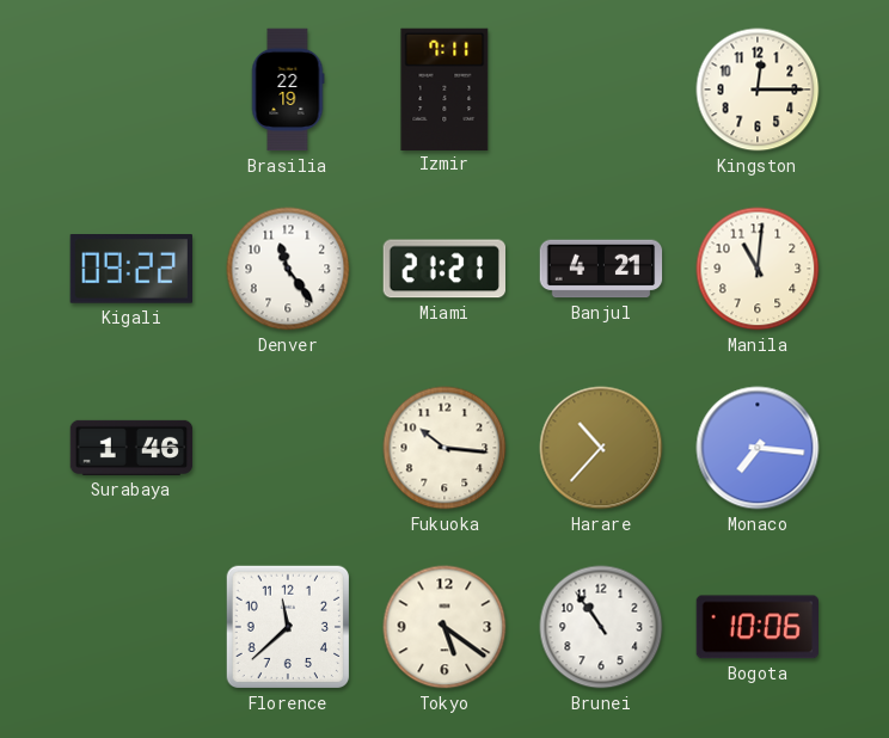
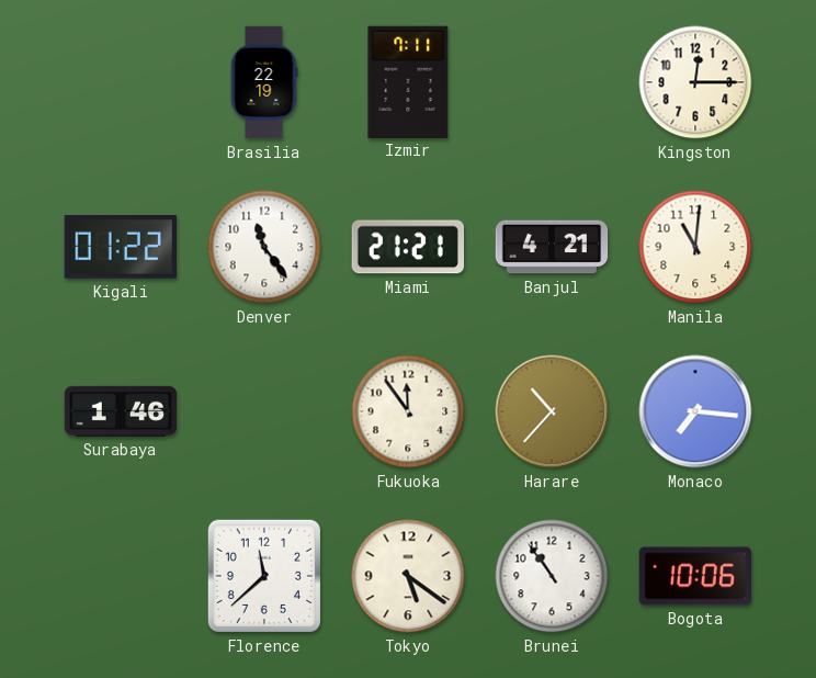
Kigali: 09:22 -> 01:22 (120, 248)
Fukuoka: 10:16 -> 11:54 (408, 411)
